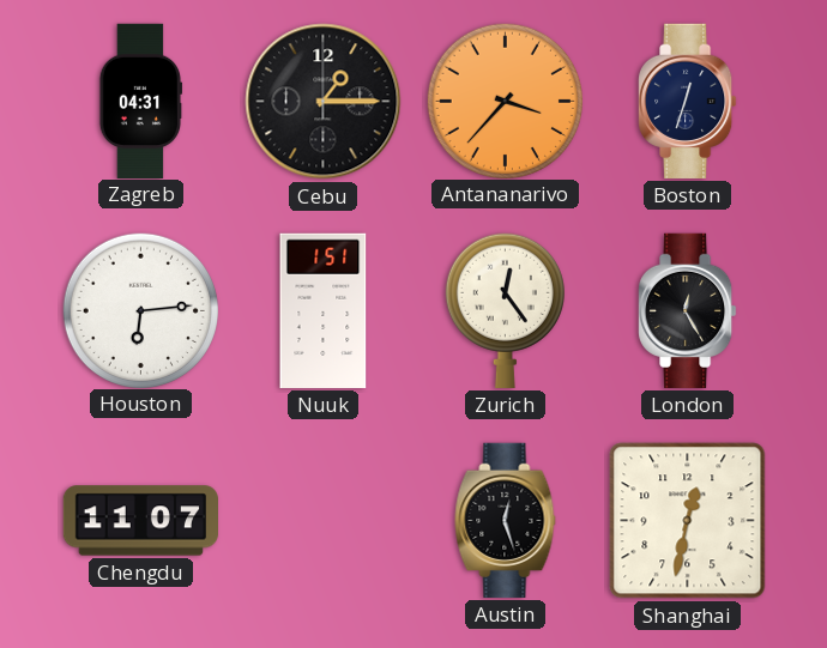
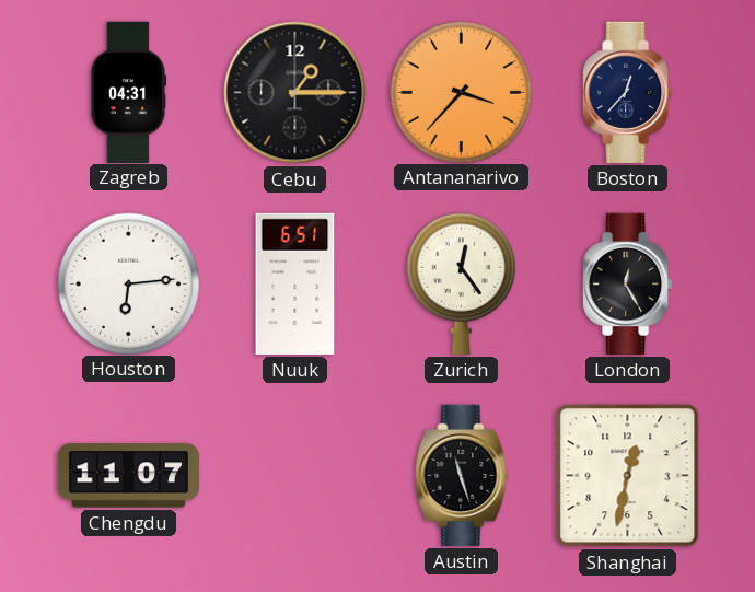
Boston: 12:33 -> 12:37 (628, 92)
Nuuk: 1:51 -> 6:51 (295, 283)
Austin: 12:27 -> 11:27 (462, 475)
